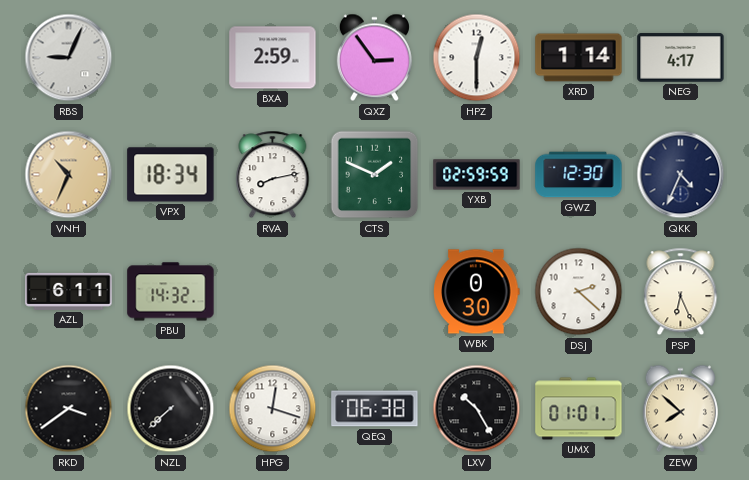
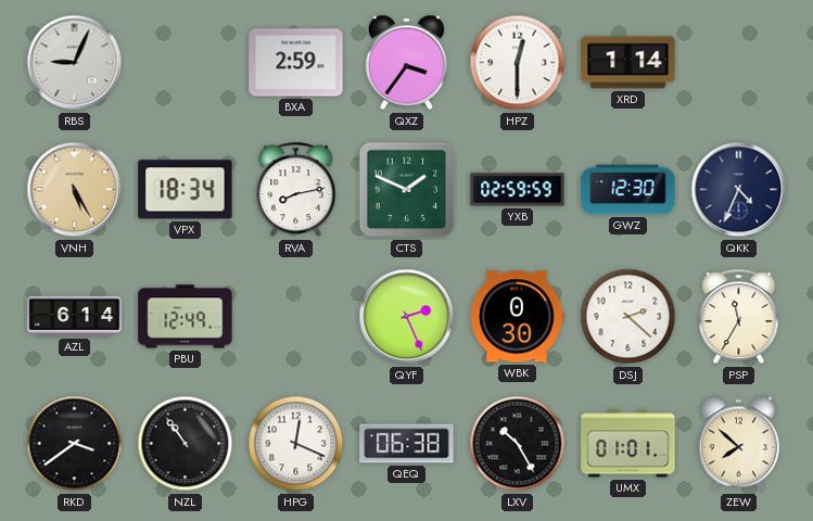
QXZ: 2:54 -> 3:36 (406, 63)
NEG: 4:17 -> none (681, 58)
VNH: 10:34 -> 5:25 (75, 190)
AZL: 6:11 -> 6:14 (75, 316)
PBU: 14:32 -> 12:49 (186, 317)
QYF: none -> 2:26 (407, 317)
PSP: 6:26 -> 11:35 (739, 317)
NZL: 7:38 -> 10:54 (186, 444)
HPG: 12:18 -> 12:19 (296, 444)
